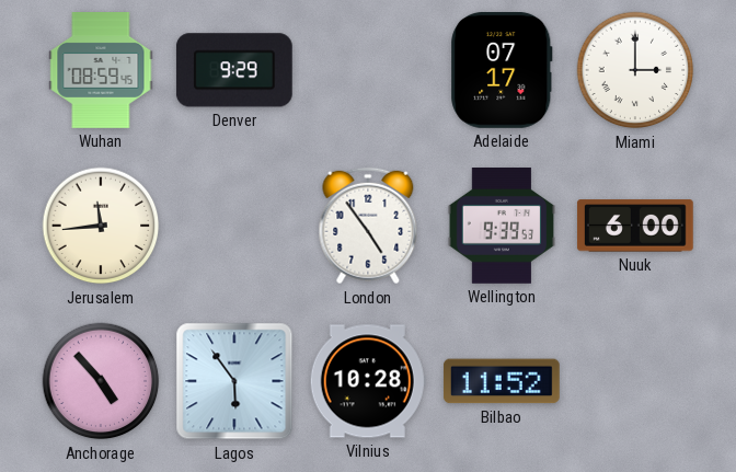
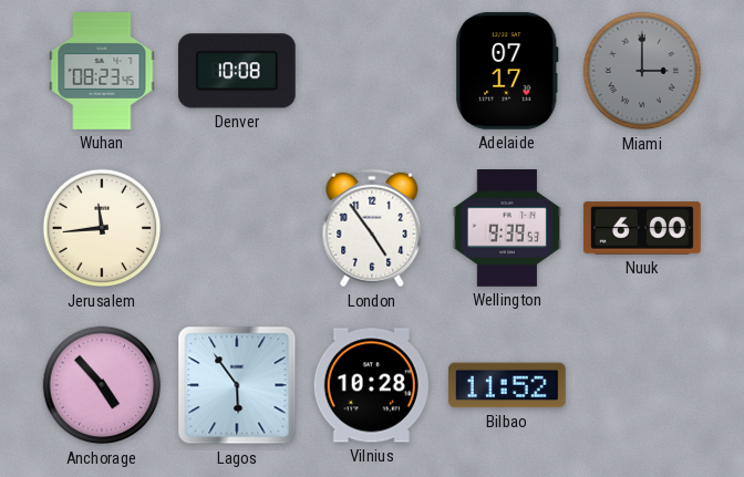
Wuhan: 08:59 -> 08:23 (102, 72)
Denver: 9:29 -> 10:08 (237, 71)
Miami dial: white -> grey (642, 71)
